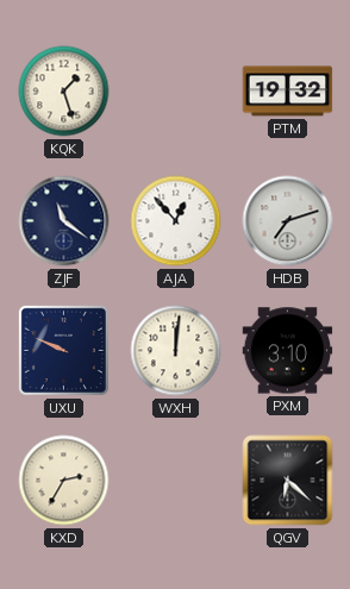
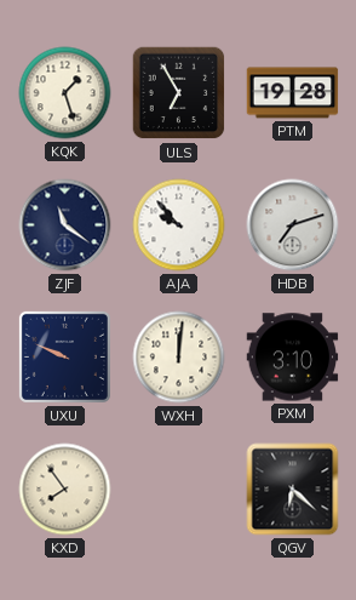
ULS: none -> 6:55 (179, 93)
PTM: 19:32 -> 19:28 (293, 93)
AJA: 12:53 -> 9:53 (179, 225)
KXD: 2:35 -> 7:54 (65, 490)
